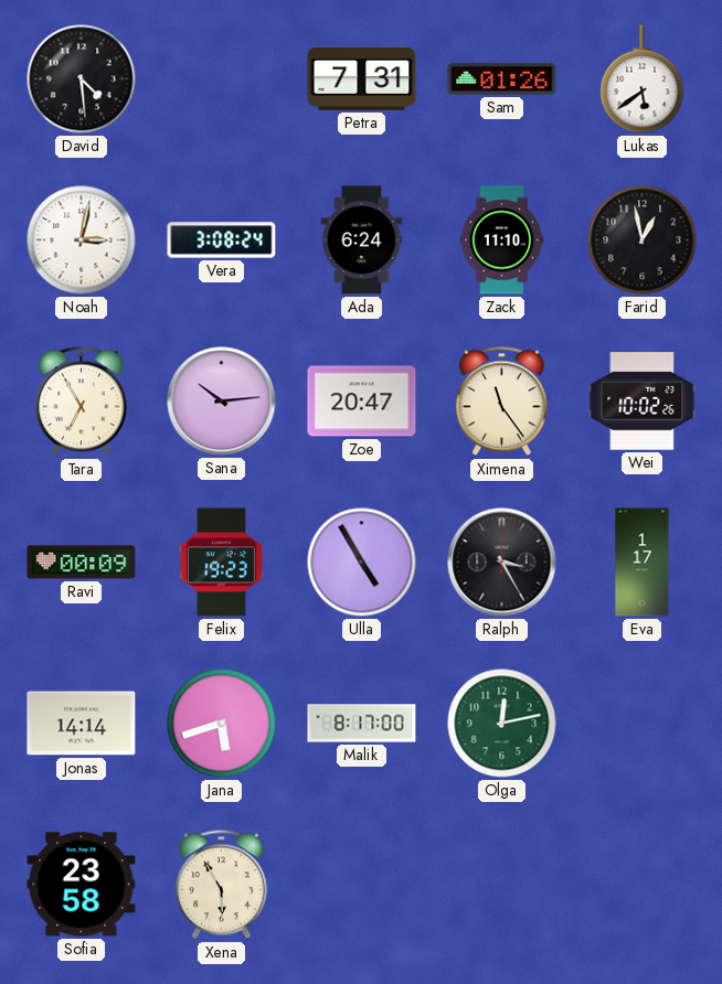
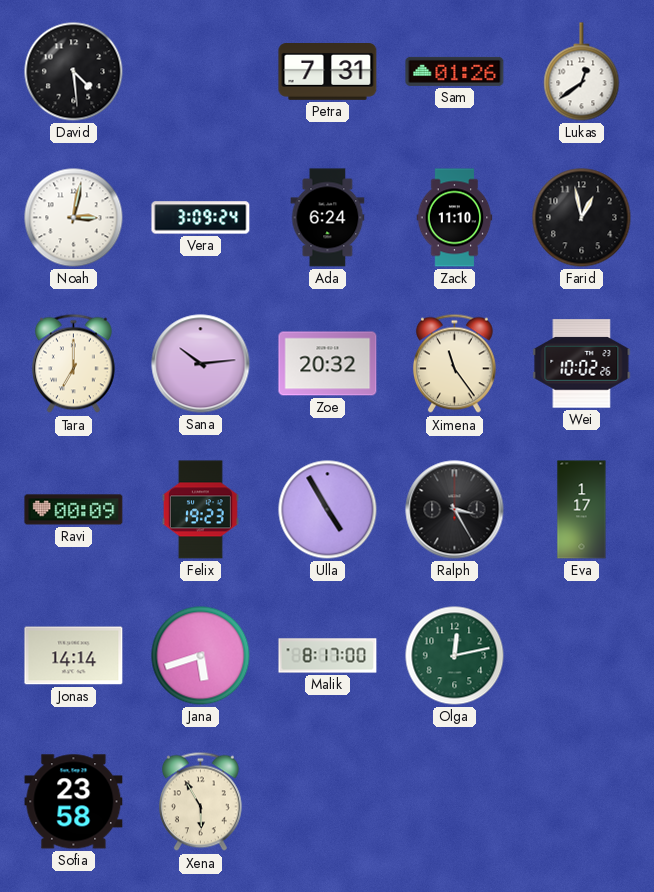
Lukas: 5:39 -> 12:39 (582, 72)
Vera: 3:08 -> 3:09 (201, 218)
Tara: 6:55 -> 7:00 (73, 364)
Zoe: 20:47 -> 20:32 (328, 364)
